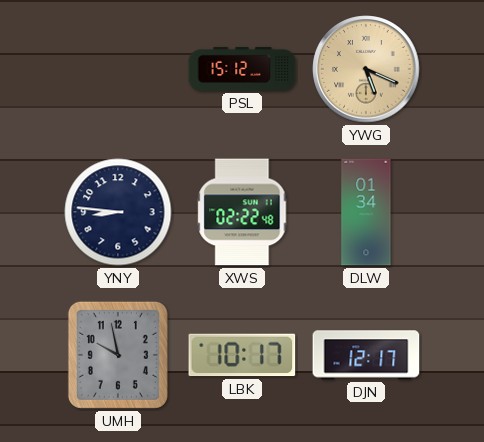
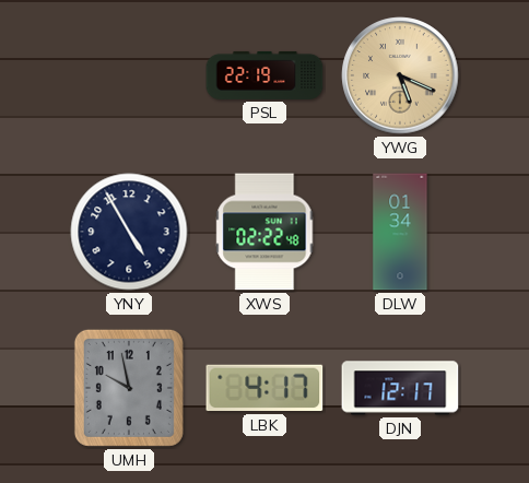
PSL: 15:12 -> 22:19 (264, 75)
YNY: 8:46 -> 4:55 (129, 232)
LBK: 10:17 -> 4:17 (264, 388)
